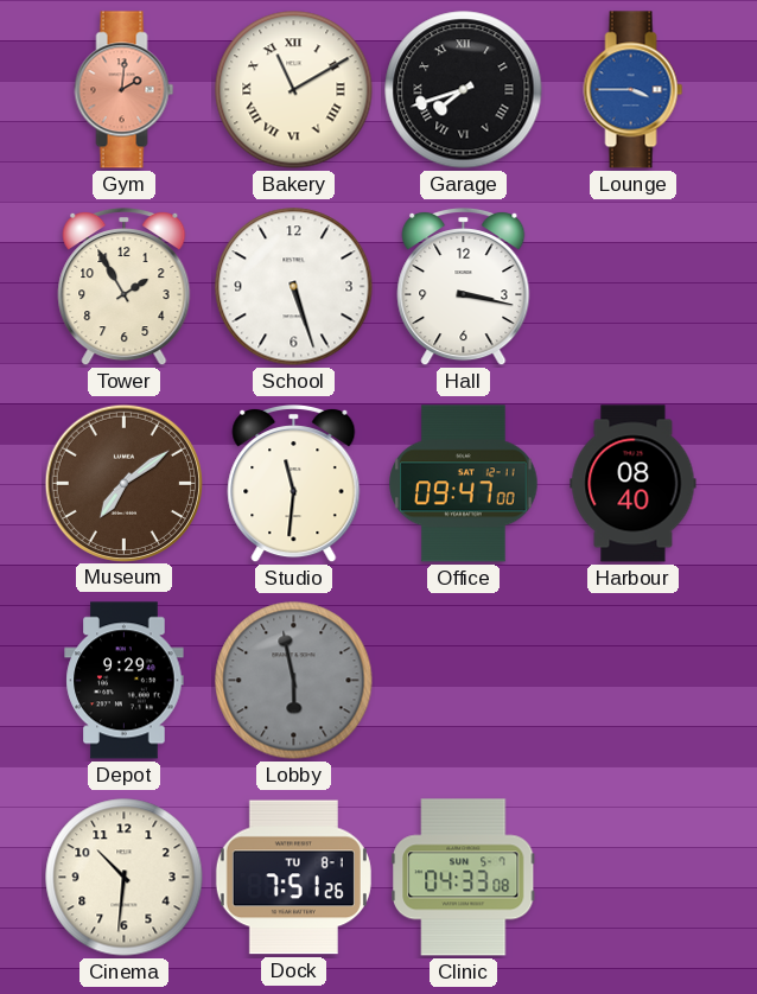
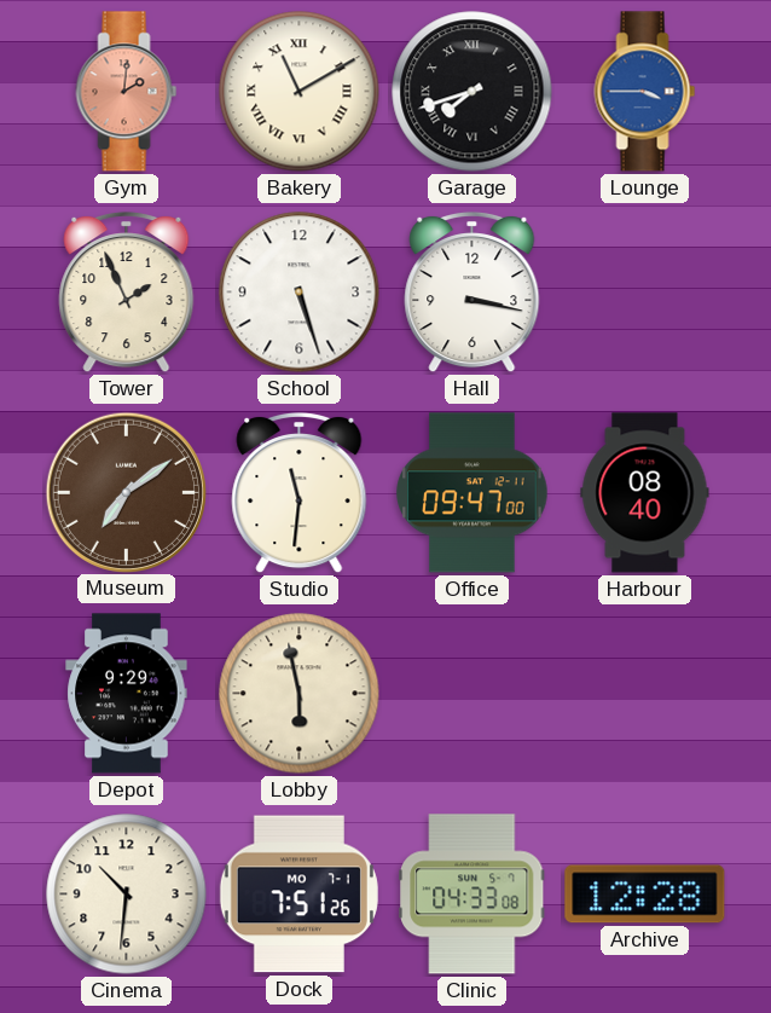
Tower: 1:55 -> 1:56 (127, 293)
Lobby dial: grey -> cream (300, 694)
Dock date: TU 8-1 -> MO 7-1 (298, 895)
Archive: none -> 12:28 (645, 895)
